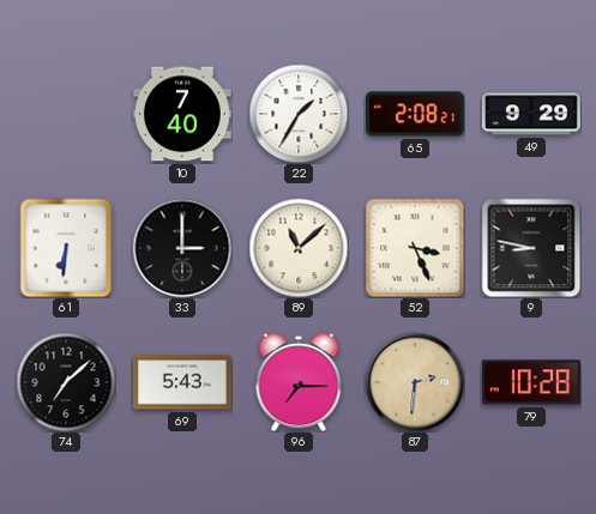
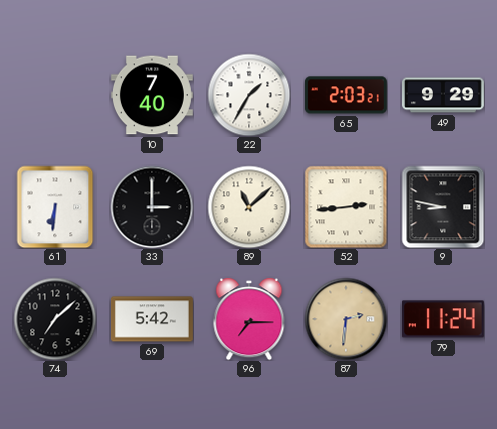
65: 2:08 -> 2:03 (346, 95)
52: 3:26 -> 2:44 (346, 207)
69: 5:43 -> 5:42 (152, 319)
79: 10:28 -> 11:24 (443, 319)
